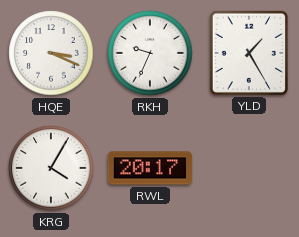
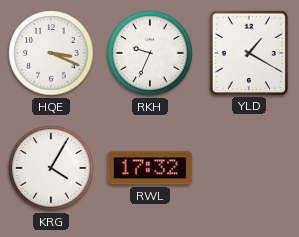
YLD: 1:25 -> 1:20 (249, 52)
RWL: 20:17 -> 17:32 (150, 168)
